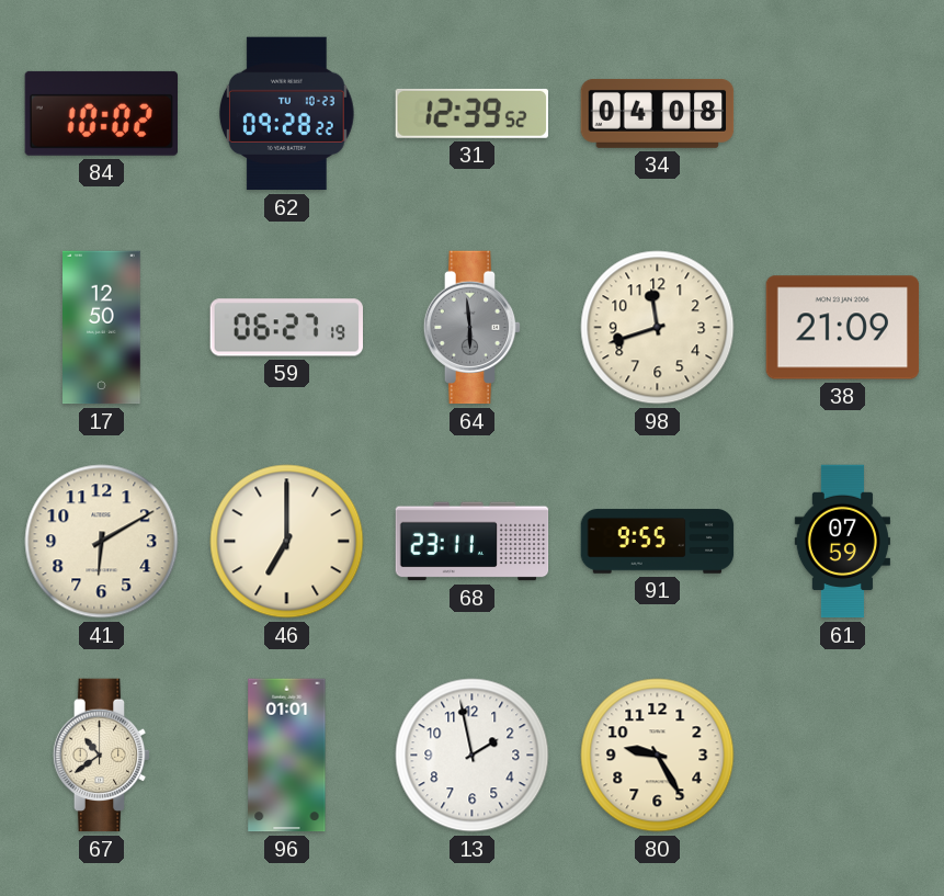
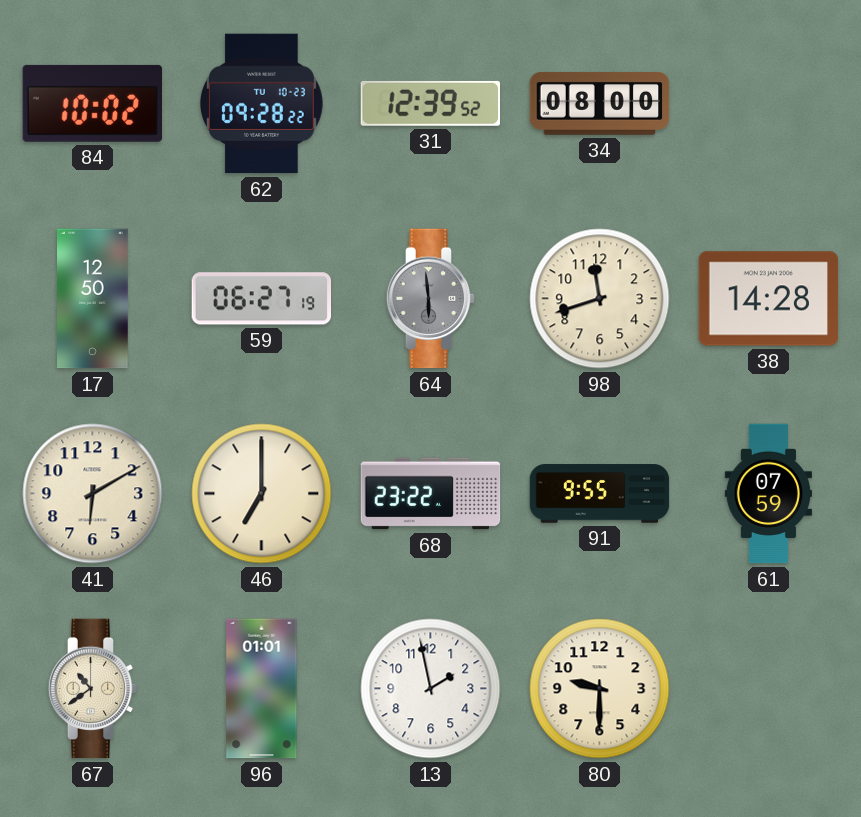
34: 04:08 -> 08:00 (600, 103)
38: 21:09 -> 14:28 (769, 299)
68: 23:11 -> 23:22 (431, 494)
80: 9:25 -> 9:30 (600, 689)
